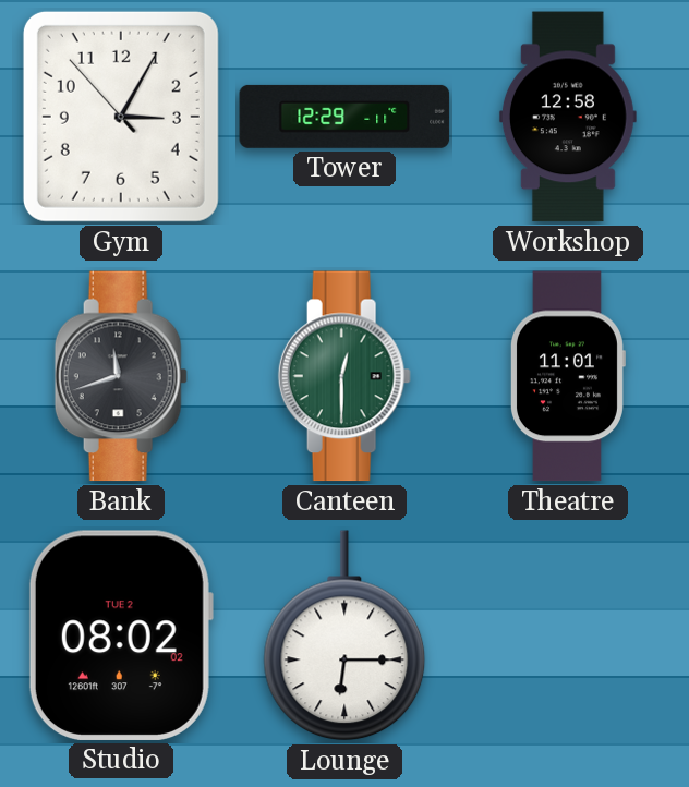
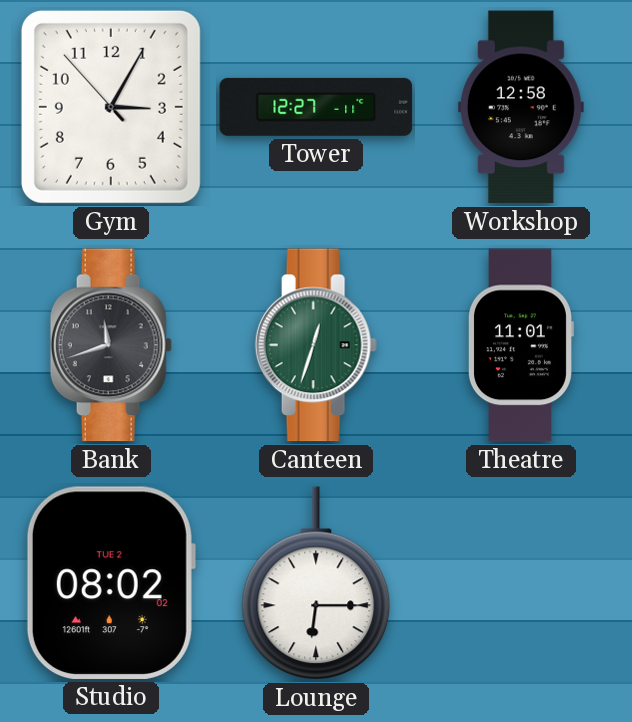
Tower: 12:29 -> 12:27 (316, 107)
Canteen: 12:30 -> 12:33 (316, 345)
